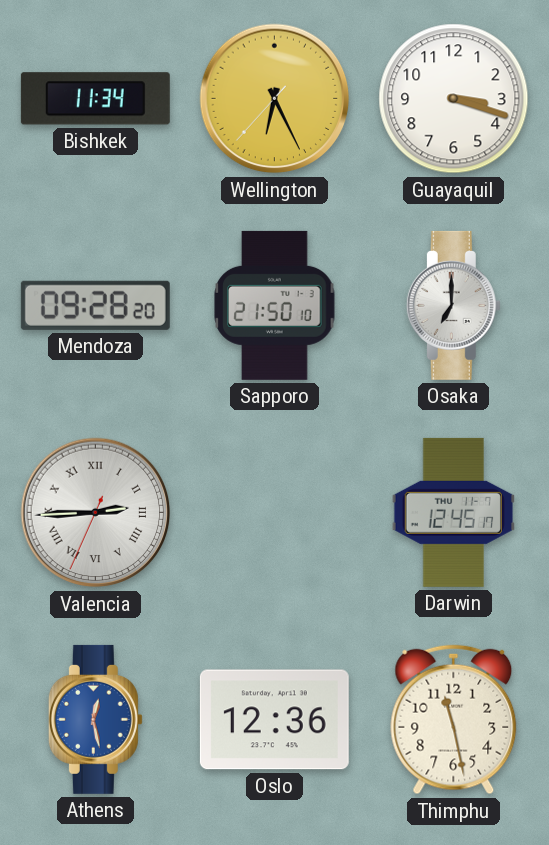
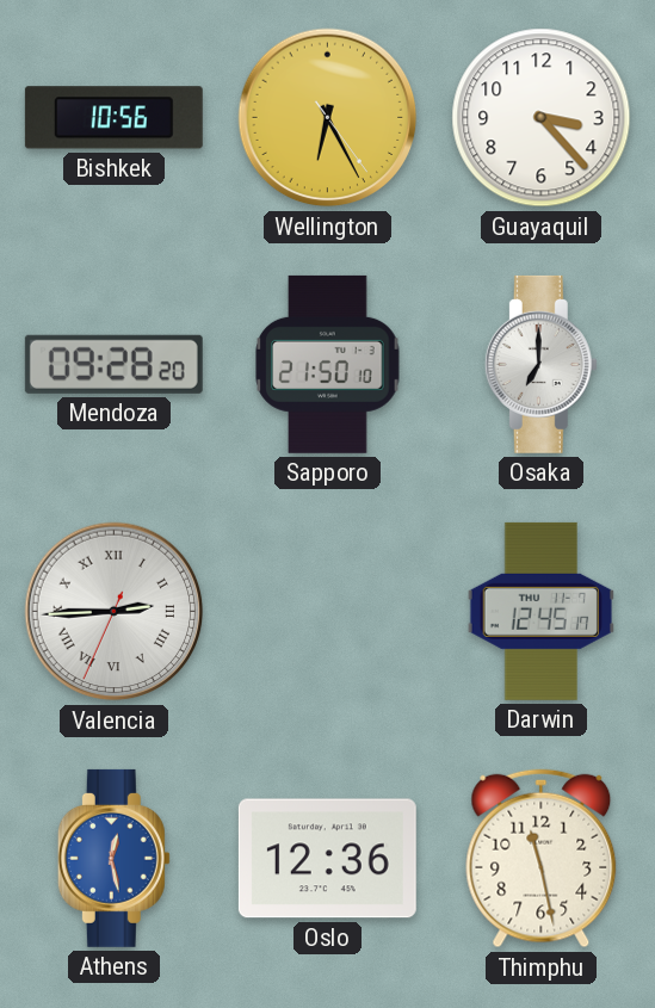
Bishkek: 11:34 -> 10:56 (113, 118)
Wellington: 6:25:37 -> 6:25:24 (328, 118)
Guayaquil: 3:18 -> 3:23 (542, 118)
